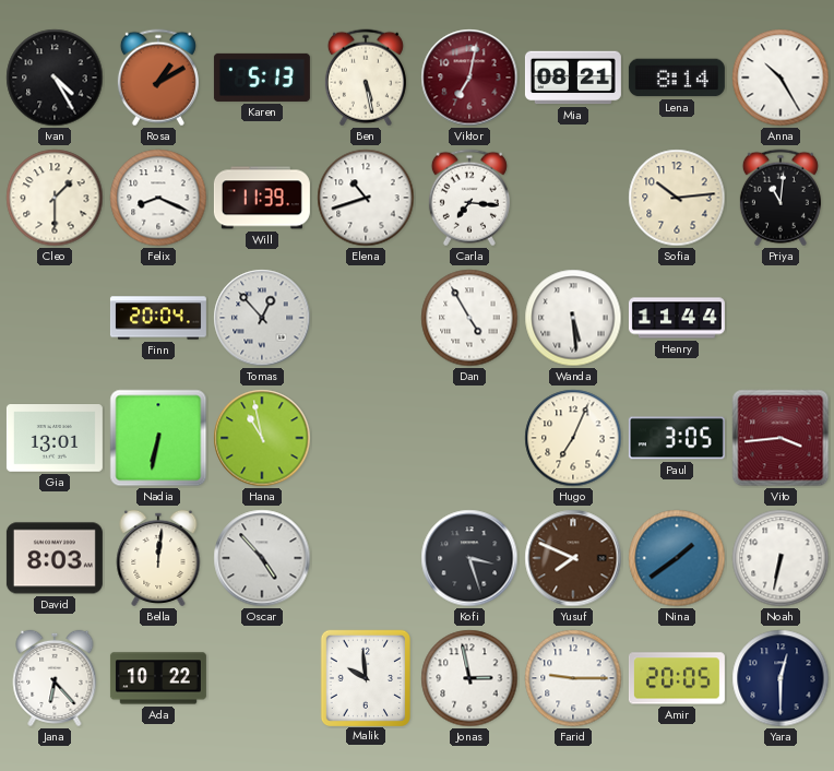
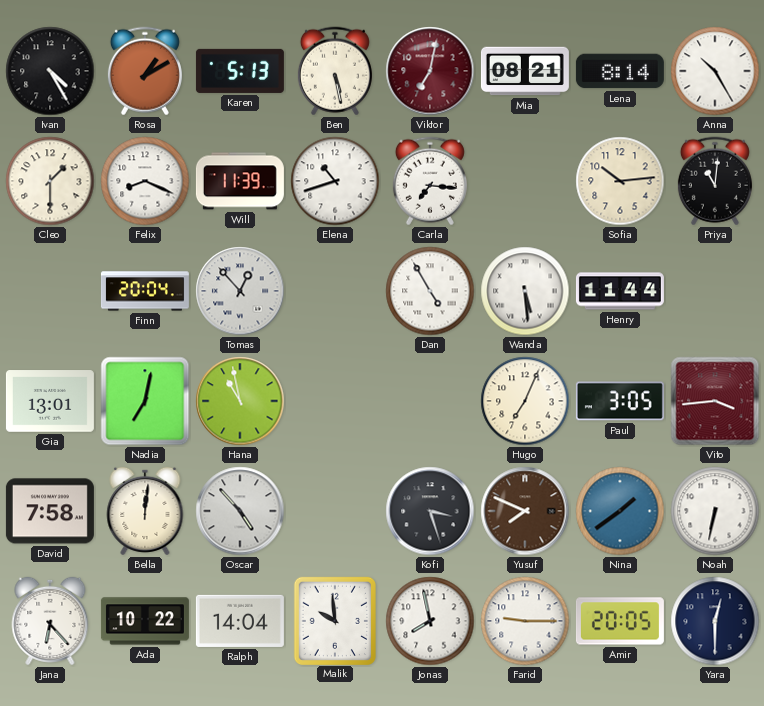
Nadia: 6:32 -> 7:02 (145, 401)
David: 8:03 -> 7:58 (50, 511)
Ralph: none -> 14:04 (240, 621)
Jonas: 2:58 -> 7:58 (430, 621)
